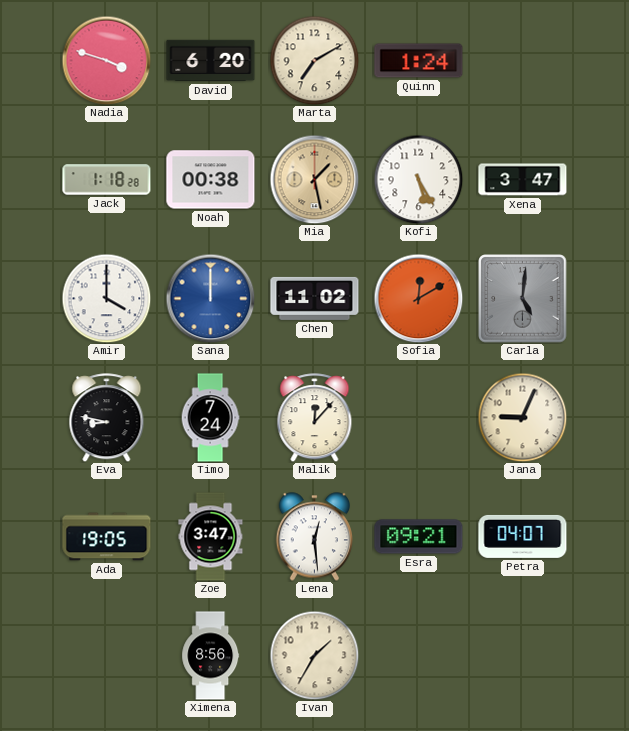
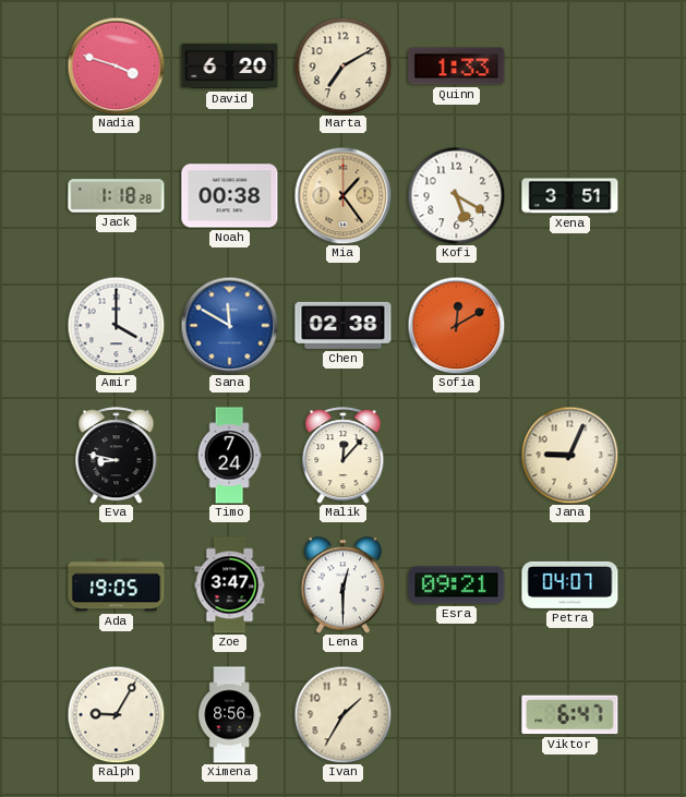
Quinn: 1:24 -> 1:33 (457, 67)
Mia: 1:28 -> 1:24 (342, 195)
Kofi: 5:25 -> 5:20 (456, 195)
Xena: 3:47 -> 3:51 (570, 196)
Sana: 12:00 -> 11:50 (229, 325)
Chen: 11:02 -> 02:38 (344, 325)
Carla: 5:01 -> none (523, 299)
Lena: 12:29 -> 12:30 (342, 585)
Ralph: none -> 9:05 (116, 714)
Viktor: none -> 6:47 (570, 715)
